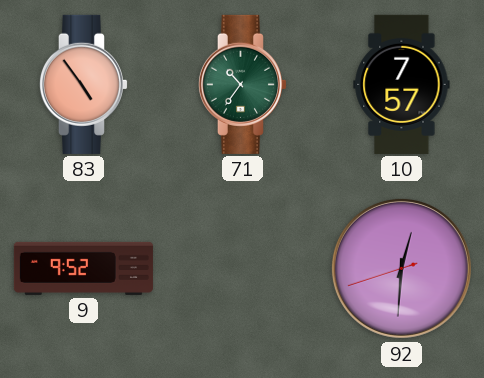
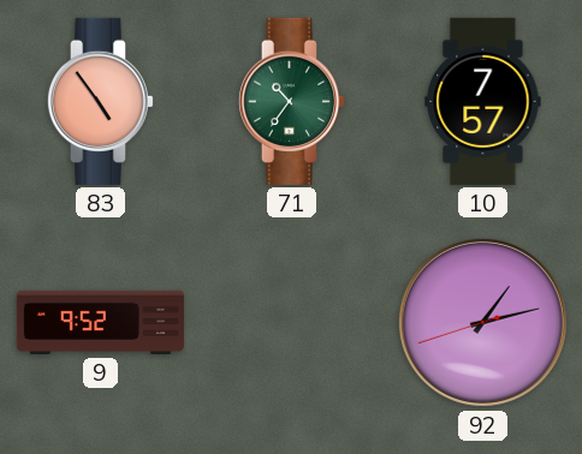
92: 12:30 -> 1:12 (482, 322)
